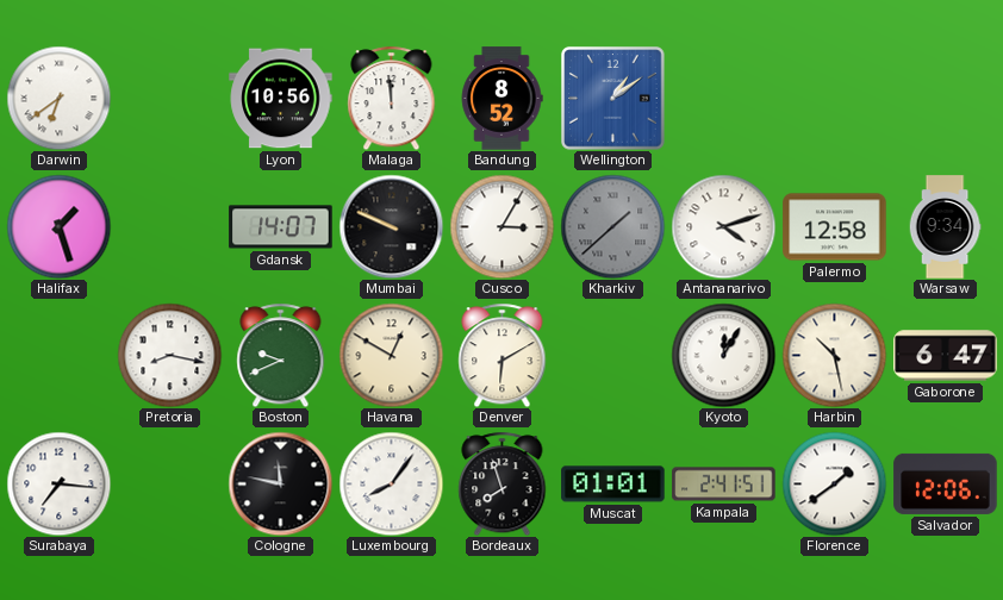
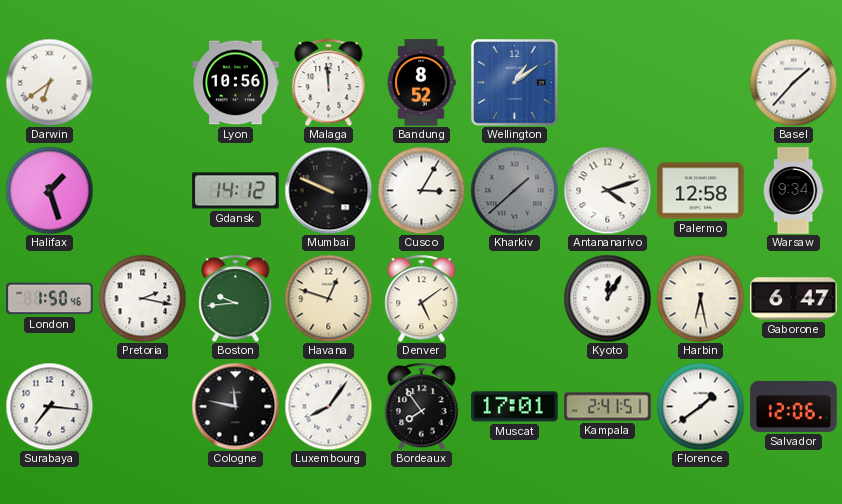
Basel: none -> 1:37 (793, 82)
Gdansk: 14:07 -> 14:12 (236, 191)
London: none -> 1:50 (50, 299)
Pretoria: 8:17 -> 2:17 (142, 298)
Boston: 9:41 -> 9:44 (236, 298)
Havana: 12:50 -> 12:48 (328, 298)
Denver: 6:10 -> 5:09 (422, 298)
Harbin: 10:28 -> 6:28 (700, 298)
Bordeaux: 7:57 -> 7:54 (422, 406)
Muscat: 01:01 -> 17:01 (515, 407)
